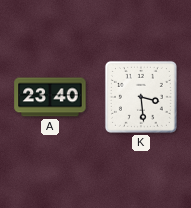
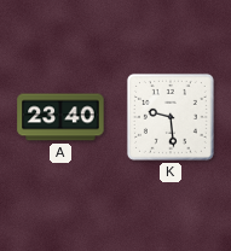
K: 3:29 -> 9:29 (171, 117)
